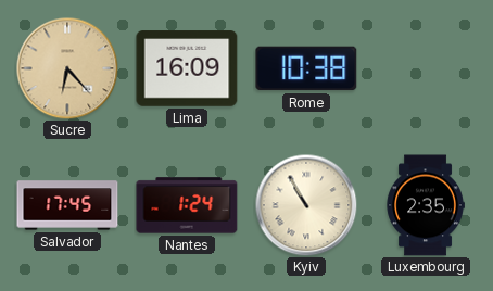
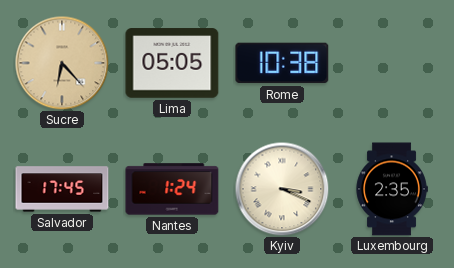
Lima: 16:09 -> 05:05 (172, 63)
Kyiv: 10:55 -> 3:19 (282, 189)
